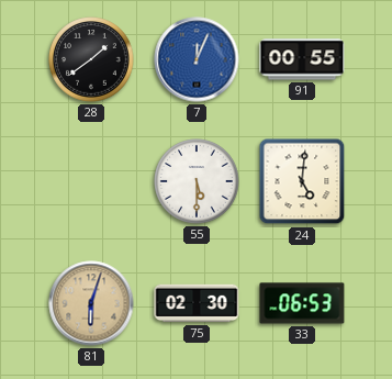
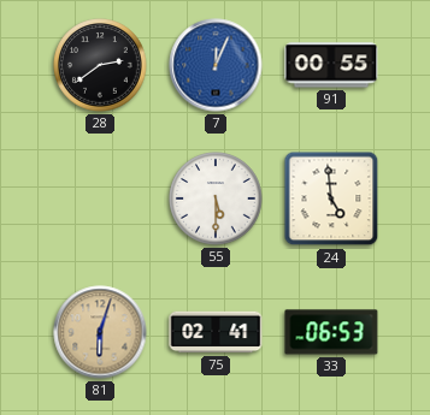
28: 1:39 -> 2:39 (100, 65)
24: 5:01 -> 4:59 (331, 198)
75: 02:30 -> 02:41 (216, 332)
